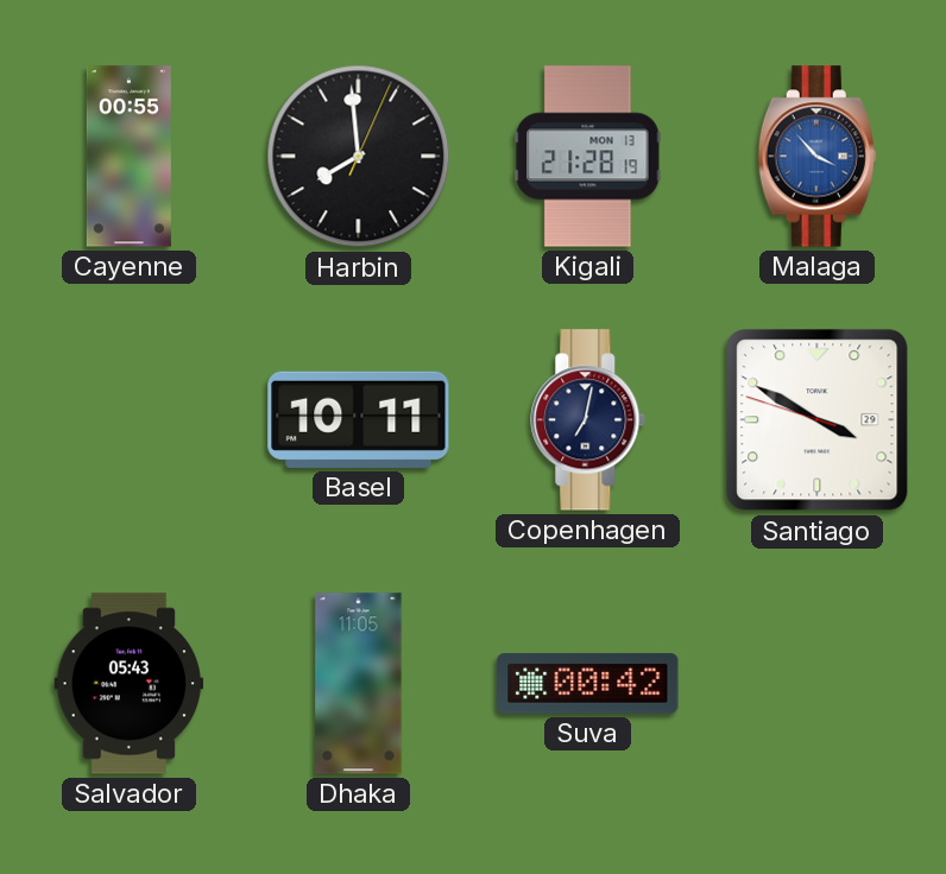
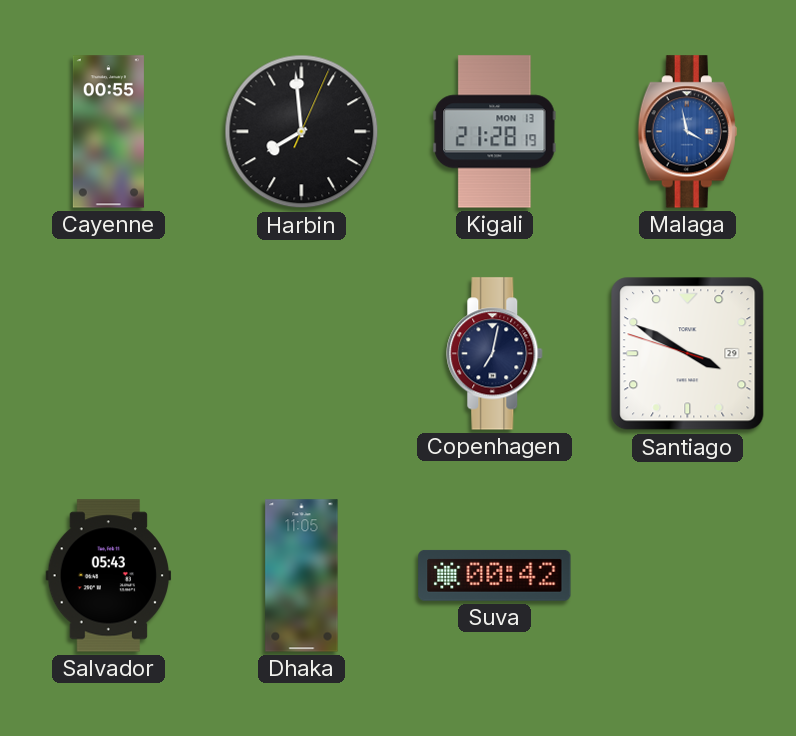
Malaga: 3:53 -> 3:58 (687, 132)
Basel: 10:11 -> none (359, 419)
